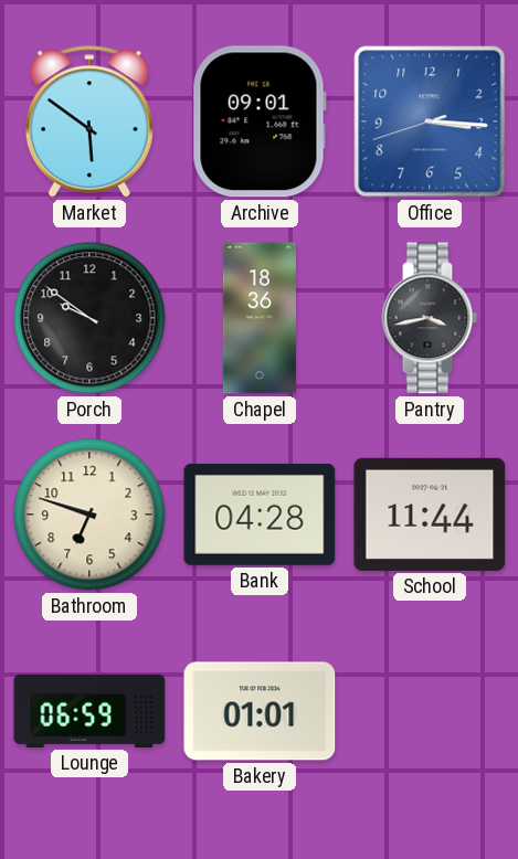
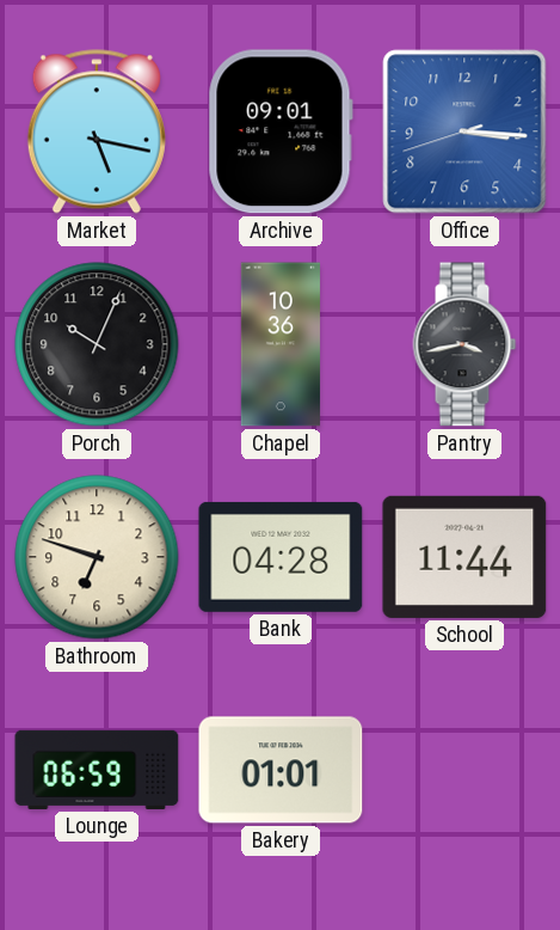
Market: 5:51 -> 5:17 (97, 131)
Porch: 9:51 -> 10:04 (97, 344)
Chapel: 18:36 -> 10:36 (281, 344)
